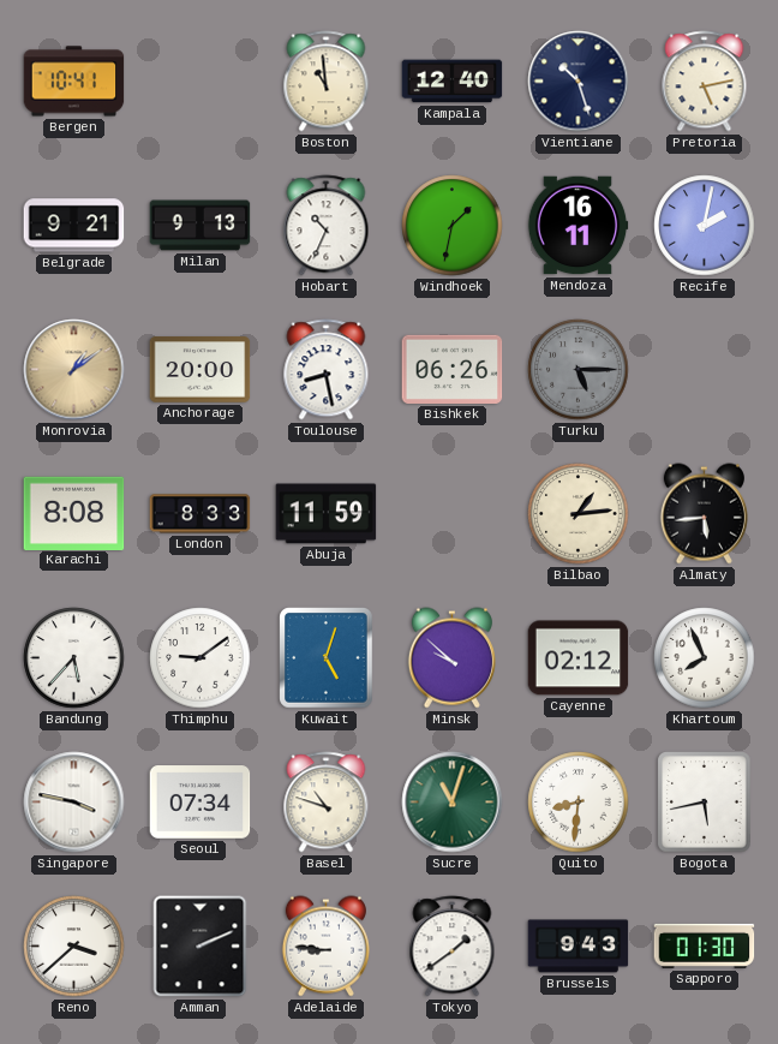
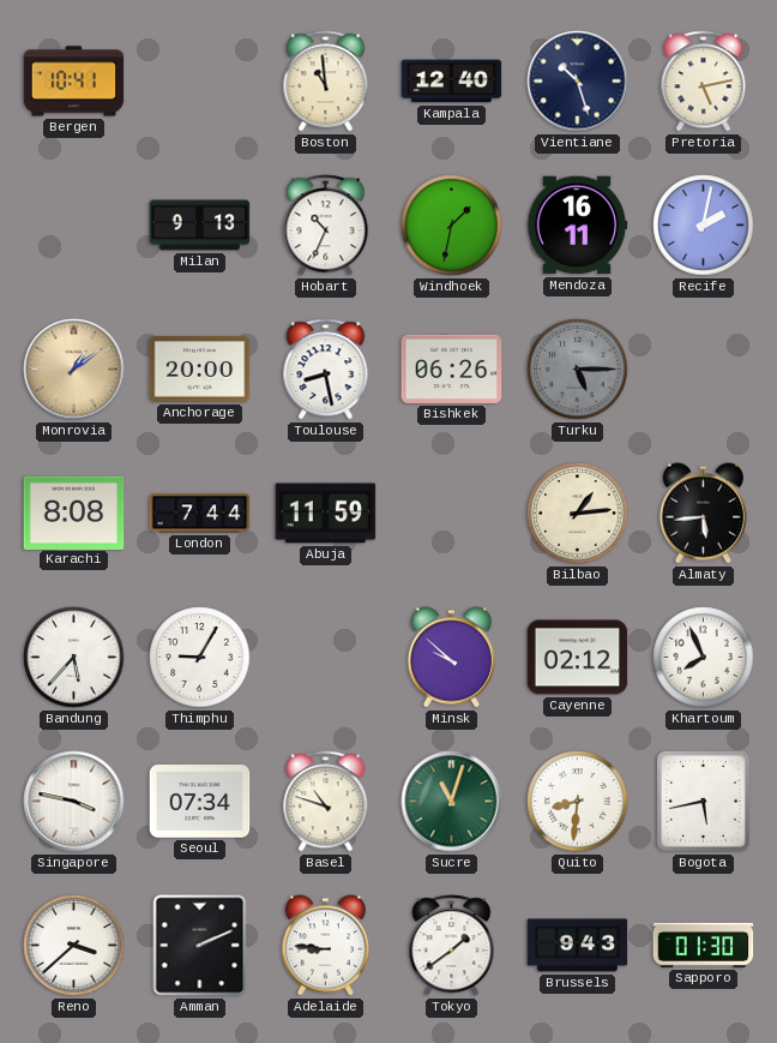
Belgrade: 9:21 -> none (74, 226)
London: 8:33 -> 7:44 (200, 514)
Thimphu: 9:09 -> 9:05 (200, 658)
Kuwait: 5:03 -> none (327, 658)
